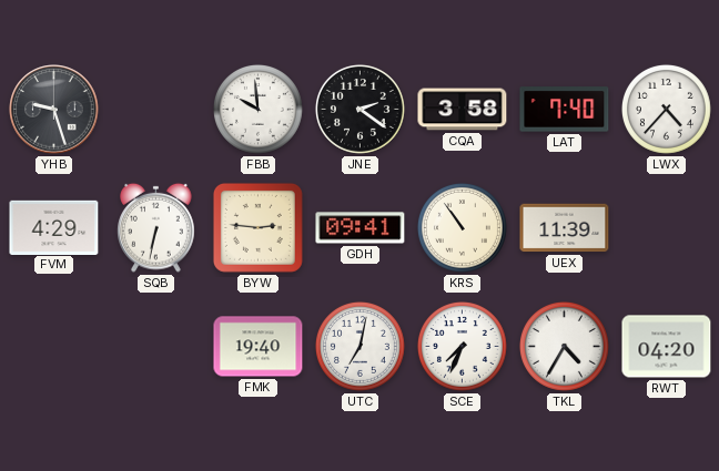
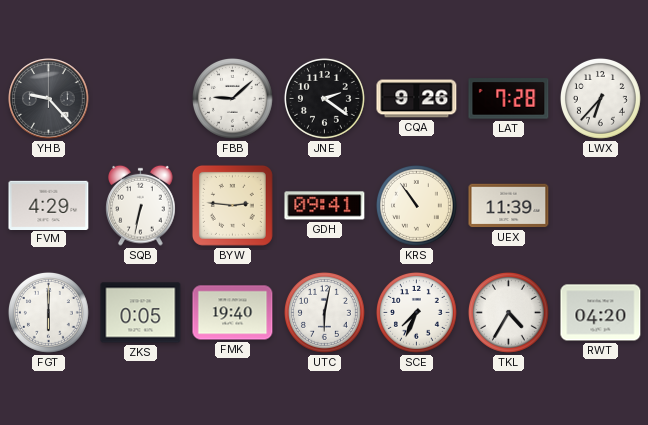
YHB: 9:27 -> 9:23 (49, 99)
FBB: 9:59 -> 9:08 (232, 98)
CQA: 3:58 -> 9:26 (417, 99)
LAT: 7:40 -> 7:28 (509, 99)
LWX: 4:37 -> 6:37 (600, 98)
FGT: none -> 6:00 (48, 312)
ZKS: none -> 0:05 (141, 313)
UTC: 7:02 -> 6:02 (324, 312)
